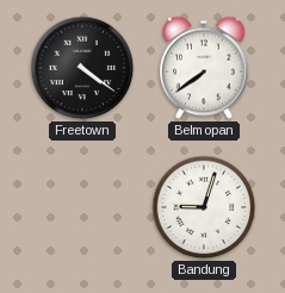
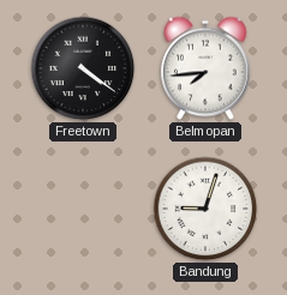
Belmopan: 7:39 -> 7:44 (205, 68)
